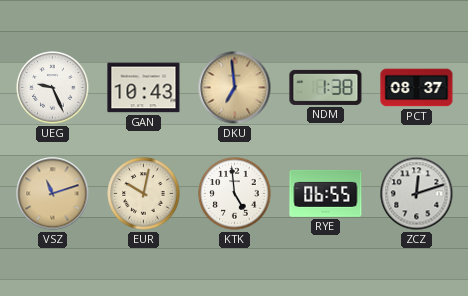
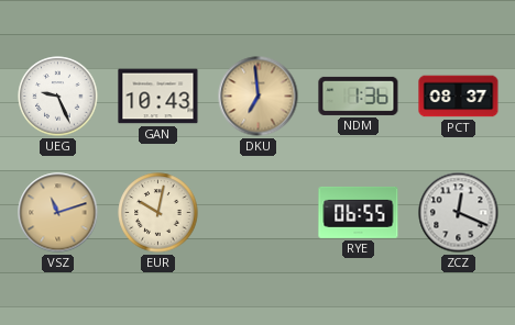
NDM: 1:38 -> 1:36 (359, 96)
KTK: 4:59 -> none (235, 194)
ZCZ: 12:12 -> 12:19 (459, 213)
